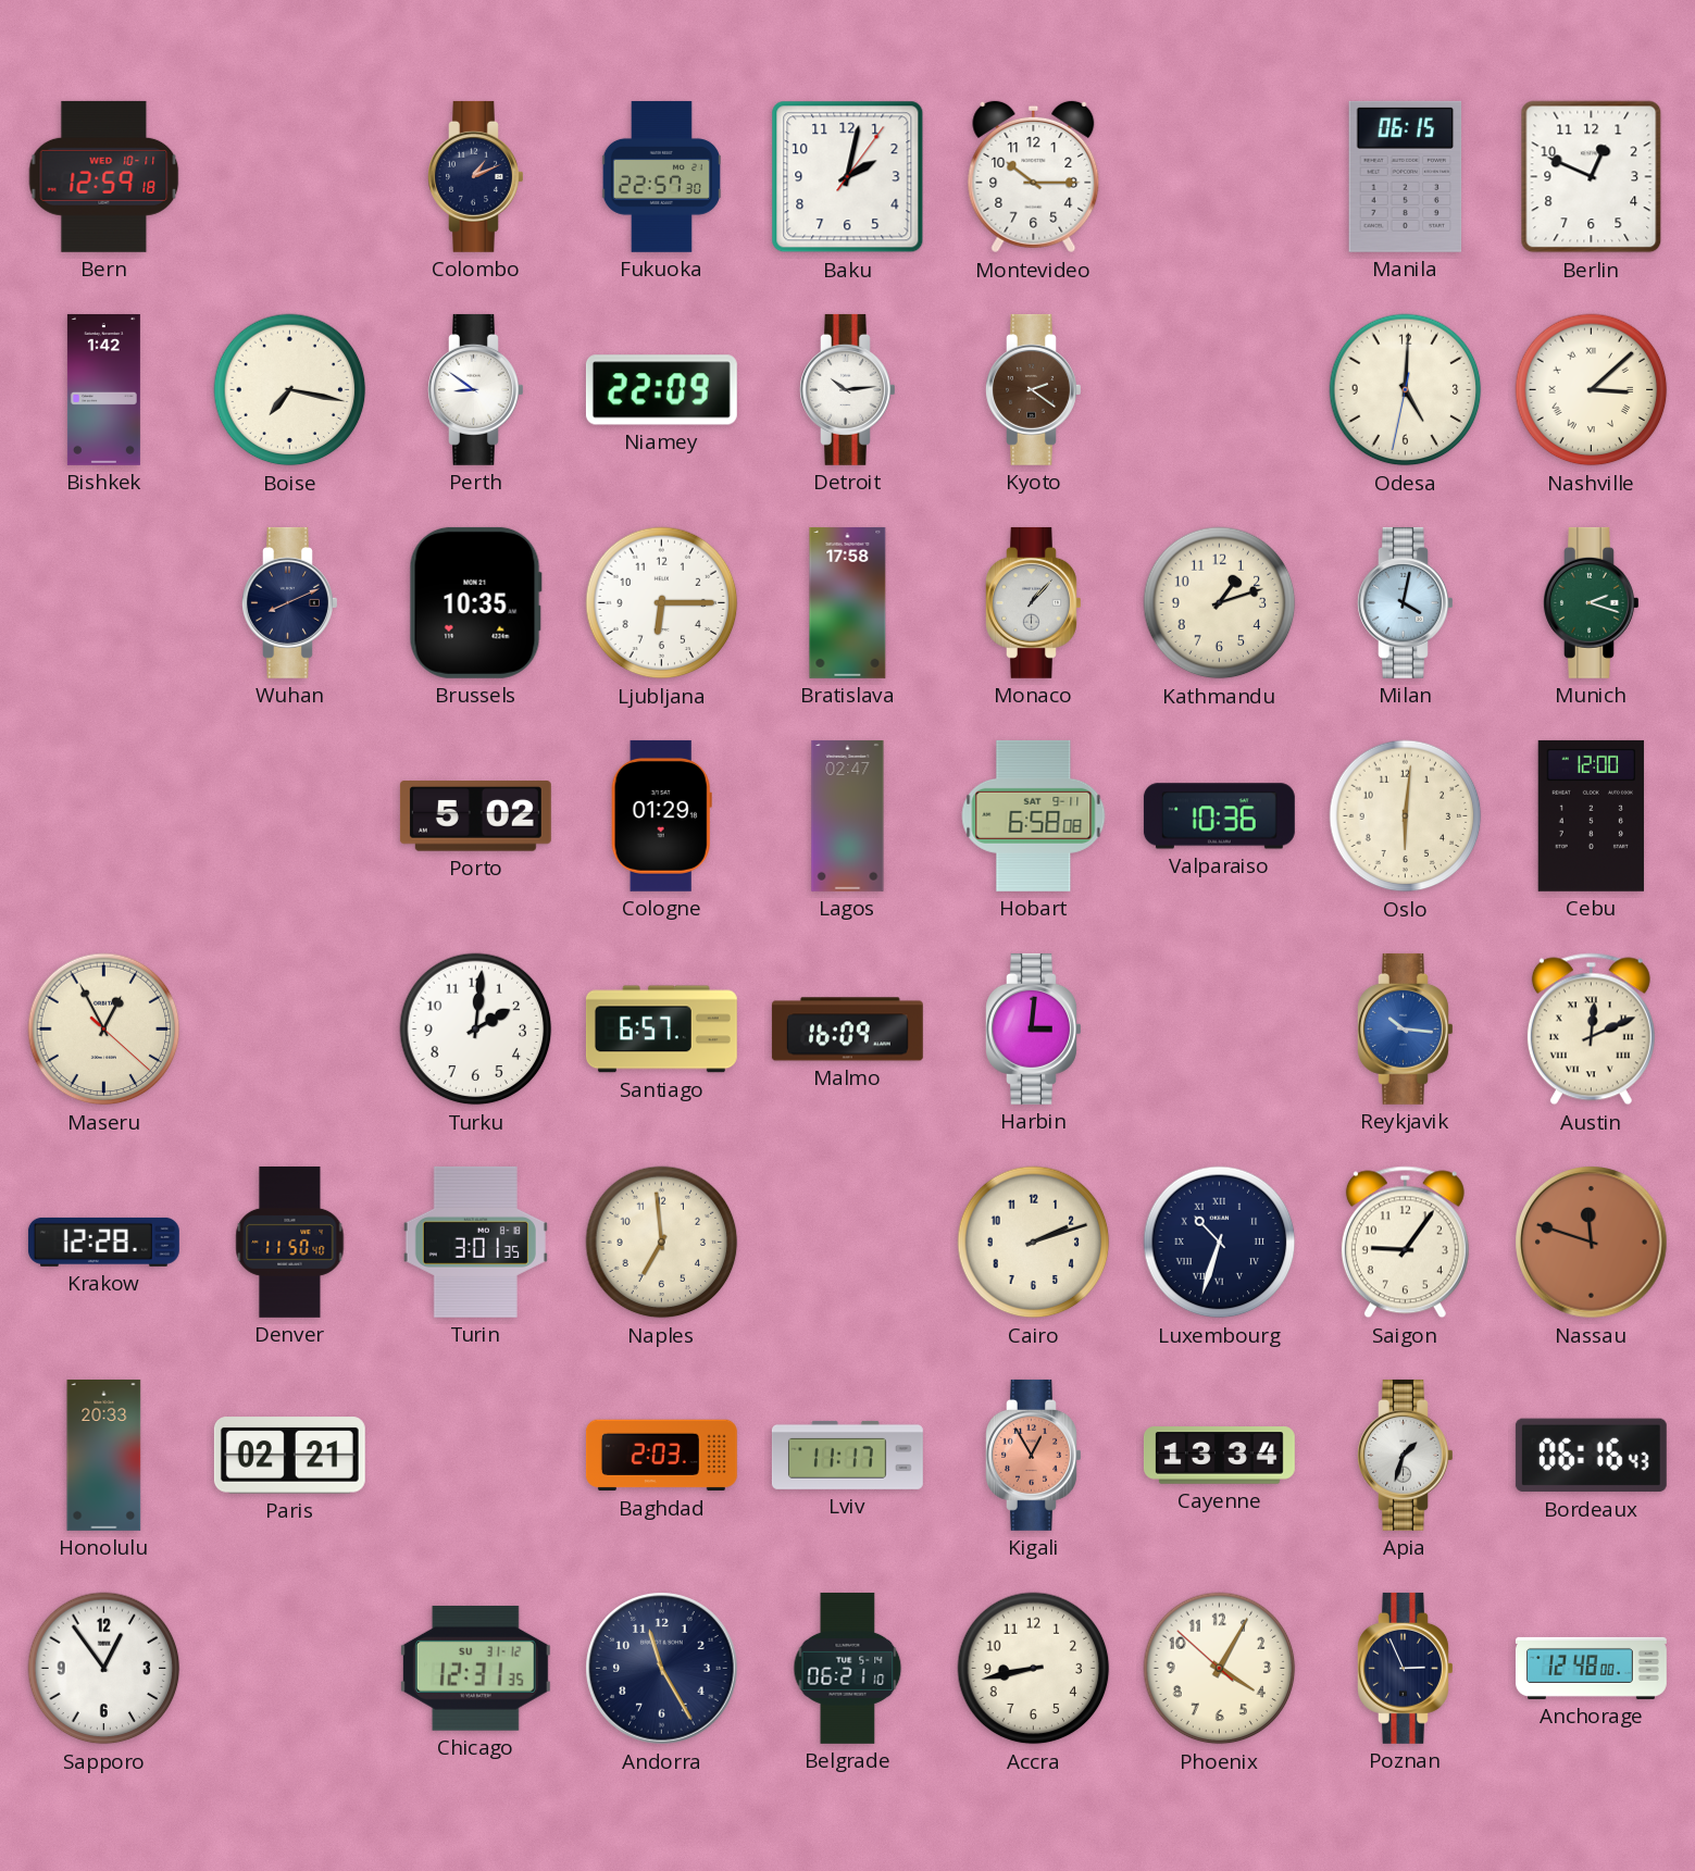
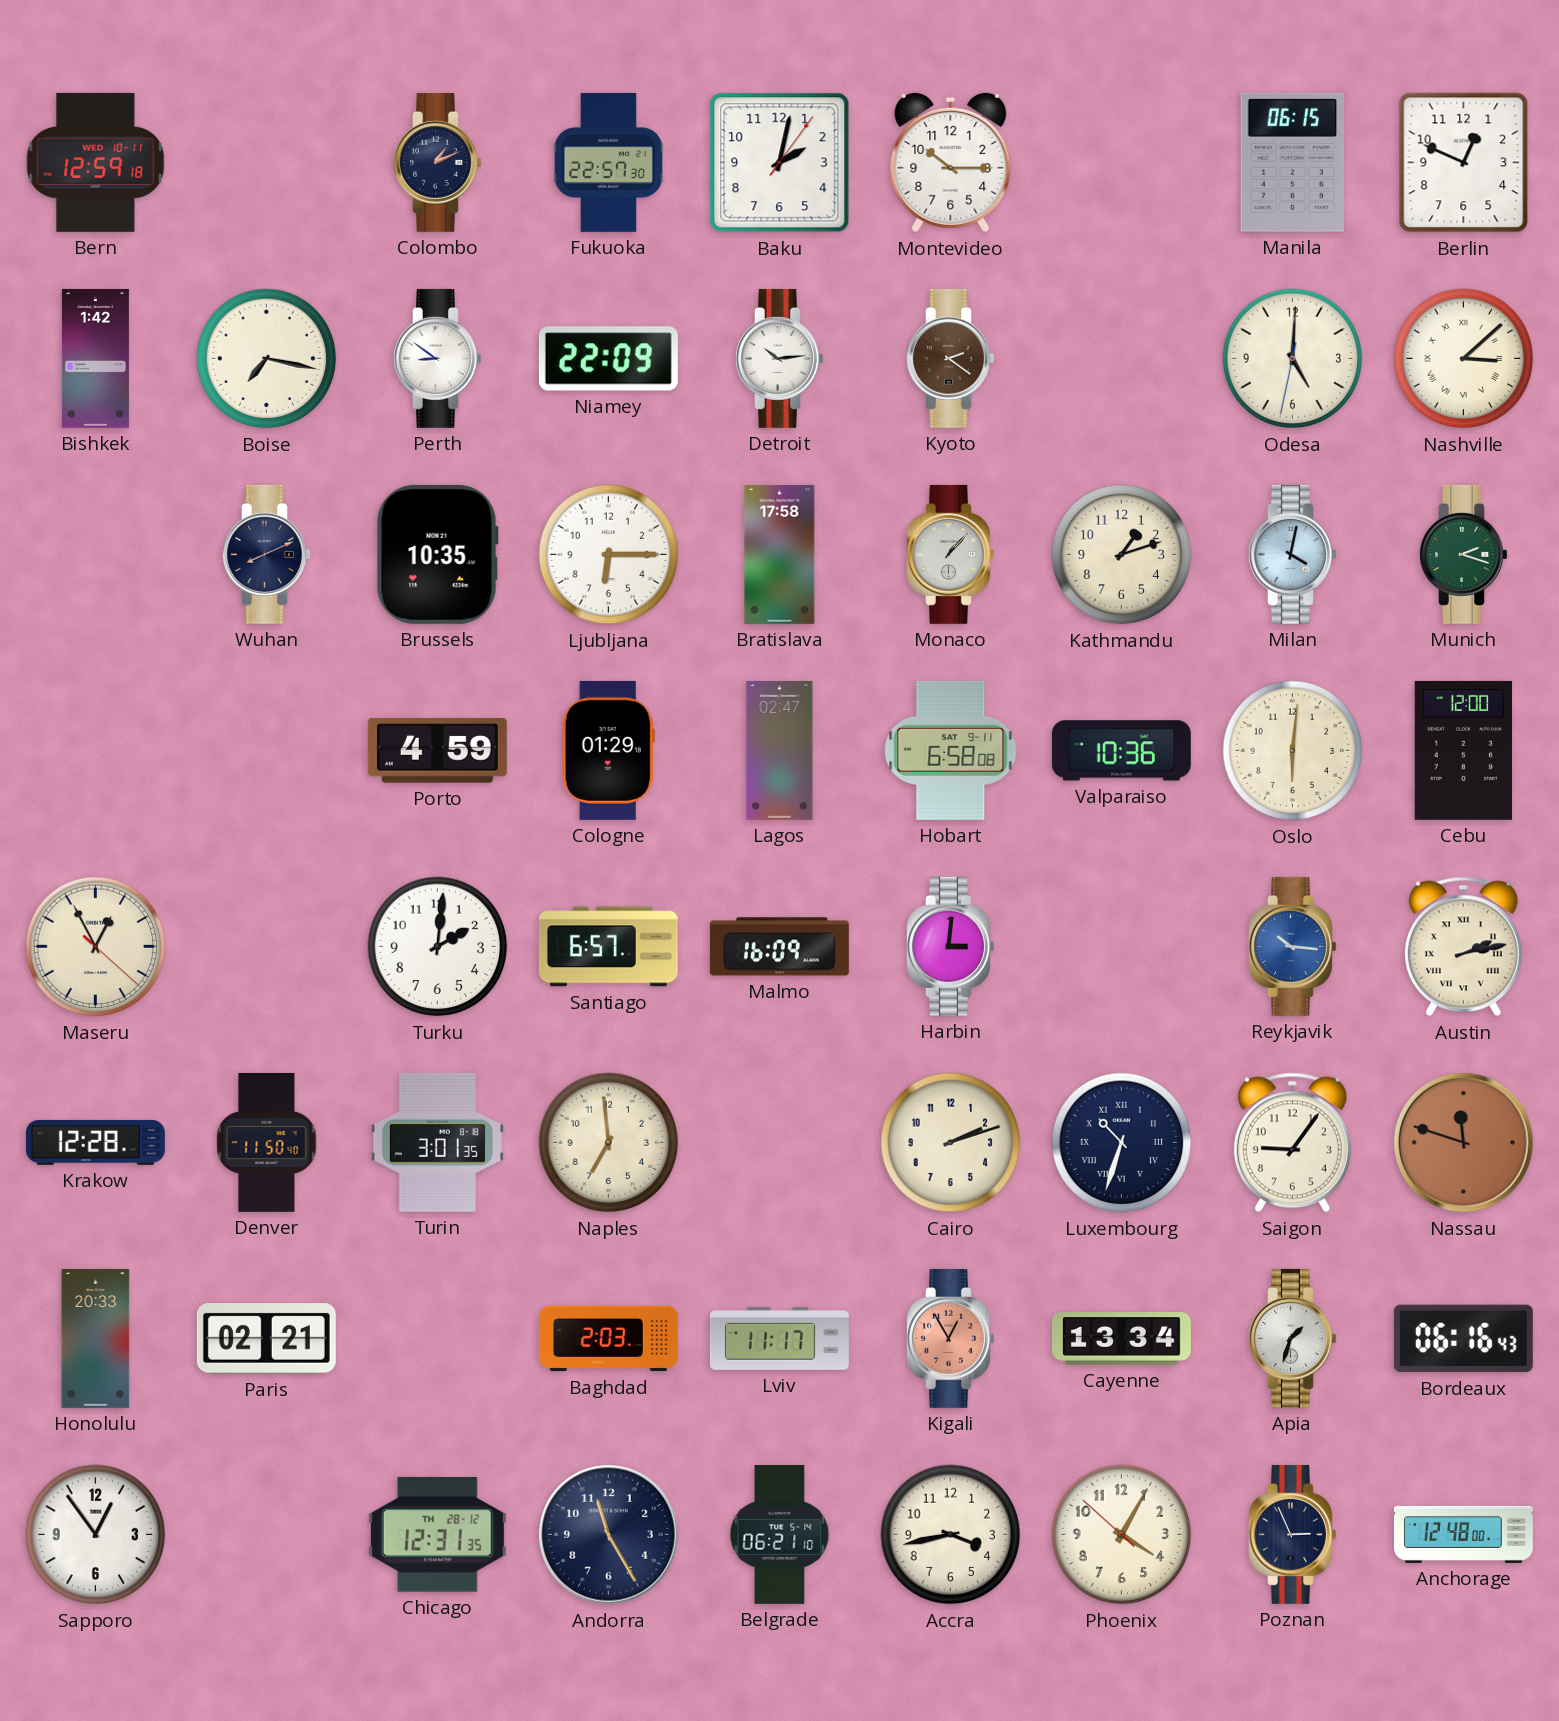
Porto: 5:02 -> 4:59 (437, 751)
Austin: 12:11 -> 2:13 (1463, 947)
Chicago date: SU 31-12 -> TH 28-12 (437, 1534)
Accra: 8:43 -> 3:43 (951, 1535)
